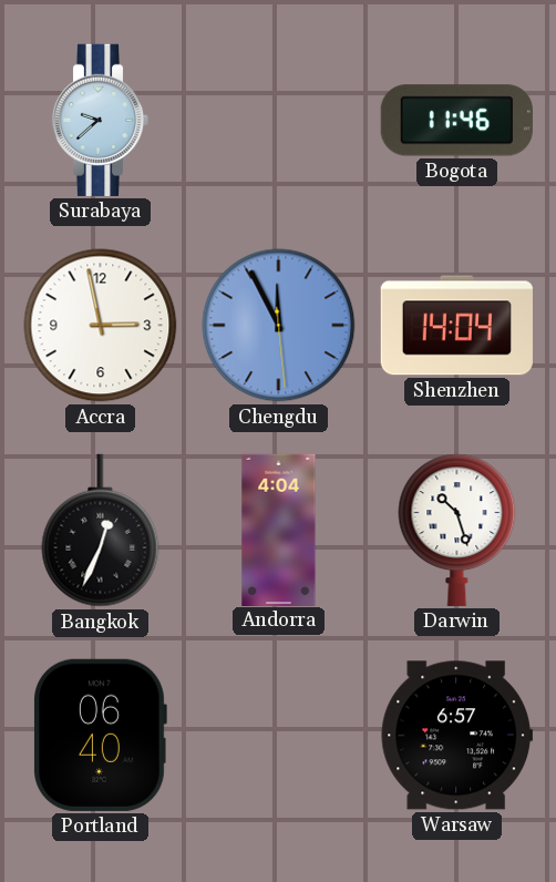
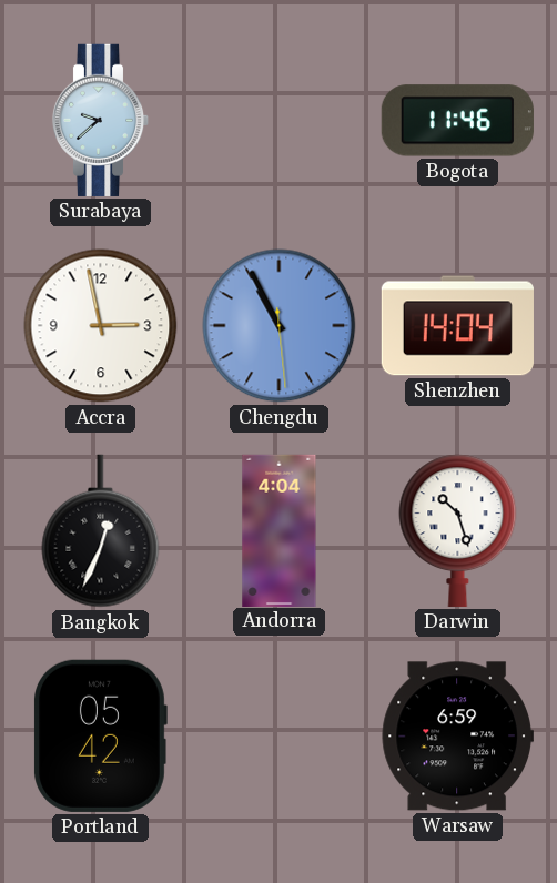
Chengdu: 11:55 -> 10:55 (280, 326)
Portland: 06:40 -> 05:42 (101, 735)
Warsaw: 6:57 -> 6:59 (457, 737)
